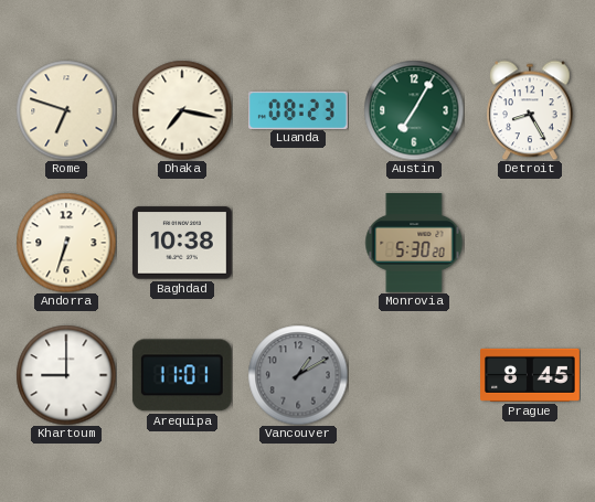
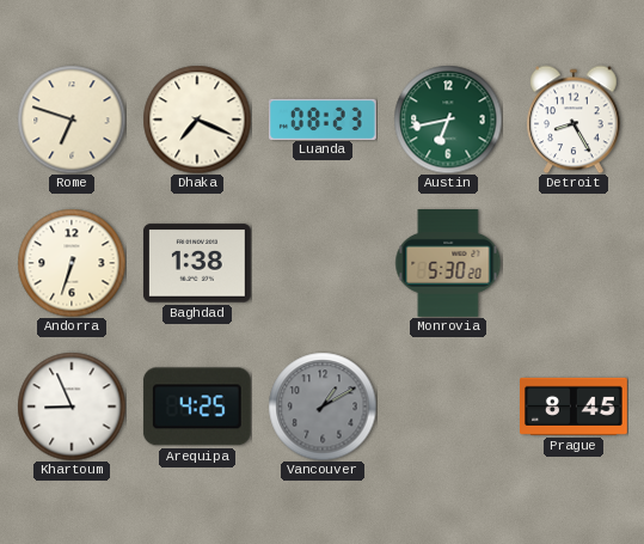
Dhaka: 7:17 -> 7:19 (197, 120)
Austin: 7:05 -> 6:43 (448, 120)
Baghdad: 10:38 -> 1:38 (197, 263)
Khartoum: 9:00 -> 8:56 (72, 407)
Arequipa: 11:01 -> 4:25 (197, 407)
